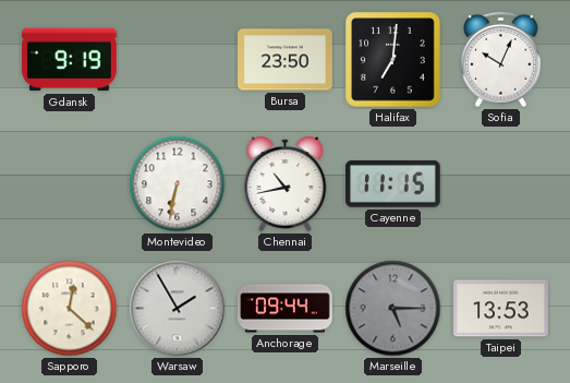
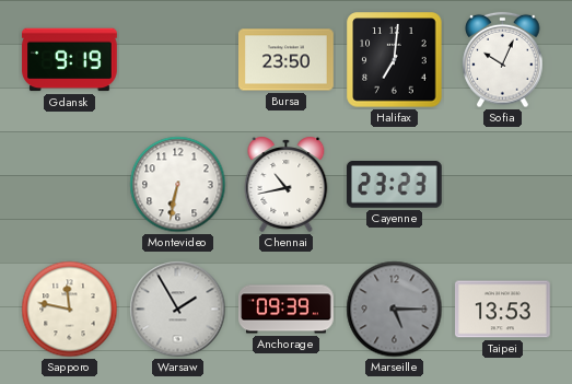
Cayenne: 11:15 -> 23:23 (394, 185)
Sapporo: 12:22 -> 11:47 (70, 310)
Anchorage: 09:44 -> 09:39 (287, 310)
